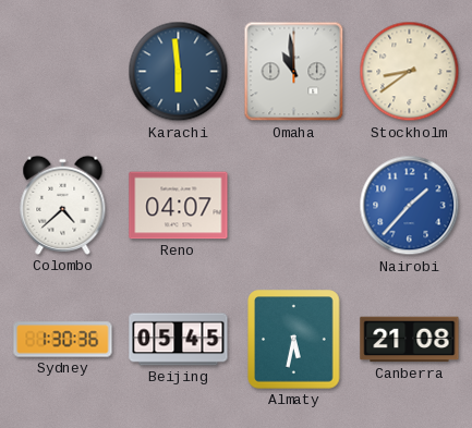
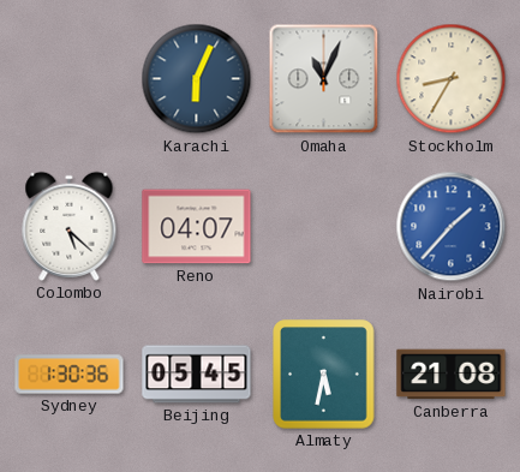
Karachi: 5:59 -> 6:04 (197, 79)
Omaha: 10:59 -> 11:04 (324, 79)
Stockholm: 8:39 -> 8:35 (452, 79)
Colombo: 4:38 -> 5:22 (70, 226)
